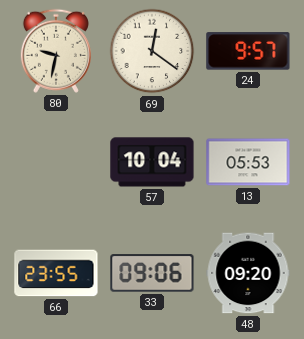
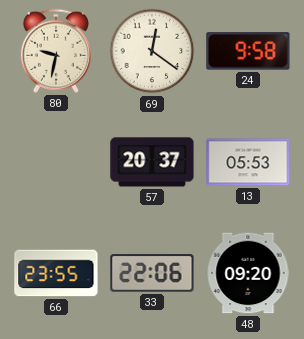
24: 9:57 -> 9:58 (248, 51)
57: 10:04 -> 20:37 (152, 162)
33: 09:06 -> 22:06 (152, 273)
